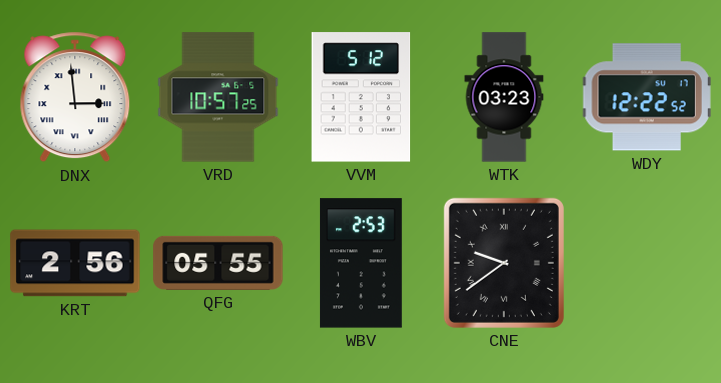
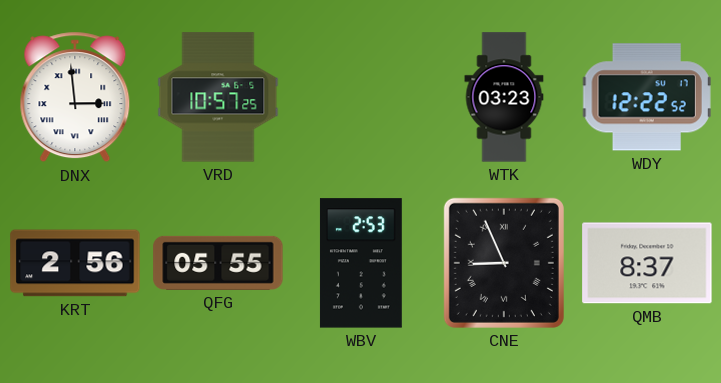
VVM: 5:12 -> none (361, 97)
CNE: 9:39 -> 8:56 (504, 263)
QMB: none -> 8:37 (647, 263)
